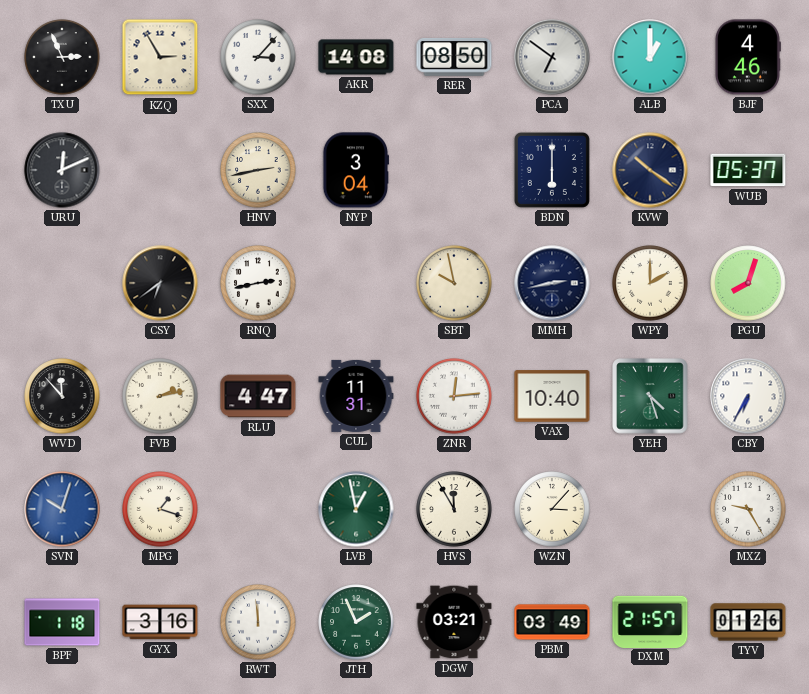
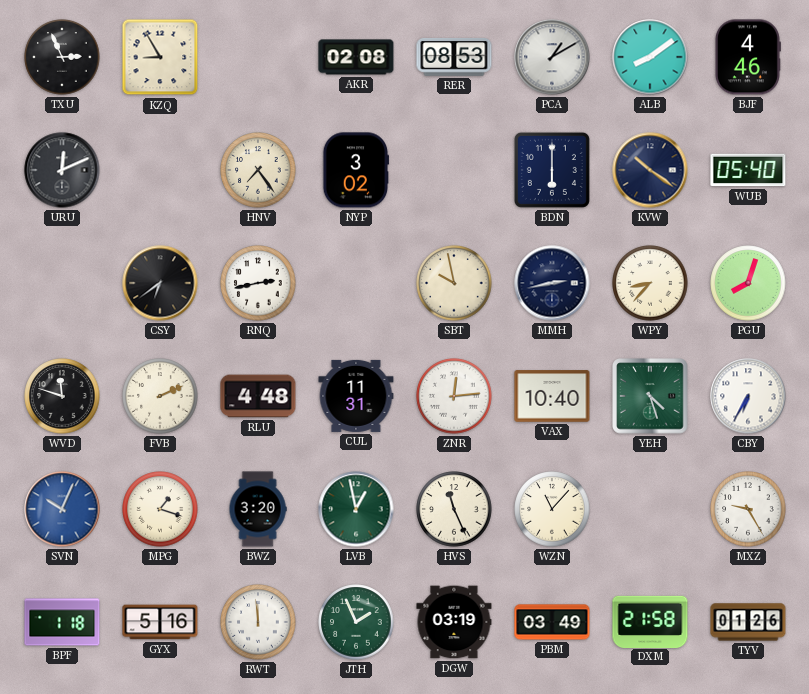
KZQ: 2:55 -> 8:55 (160, 57)
SXX: 3:07 -> none (258, 57)
AKR: 14:08 -> 02:08 (356, 57)
RER: 08:50 -> 08:53 (454, 57)
PCA: 6:51 -> 1:10 (552, 57)
ALB: 1:00 -> 8:09 (650, 57)
HNV: 2:43 -> 7:24 (258, 170)
NYP: 3:04 -> 3:02 (355, 170)
WUB: 05:37 -> 05:40 (748, 170)
WPY: 2:00 -> 8:37 (650, 283)
WVD: 11:53 -> 11:48 (62, 396)
FVB: 2:13 -> 2:11 (160, 396)
RLU: 4:47 -> 4:48 (258, 396)
SVN: 10:03 -> 10:04 (62, 509)
BWZ: none -> 3:20 (258, 509)
HVS: 11:55 -> 11:26 (454, 509)
WZN: 3:07 -> 11:07 (552, 509)
GYX: 3:16 -> 5:16 (160, 622)
DGW: 03:21 -> 03:19 (454, 622)
DXM: 21:57 -> 21:58 (650, 621)
